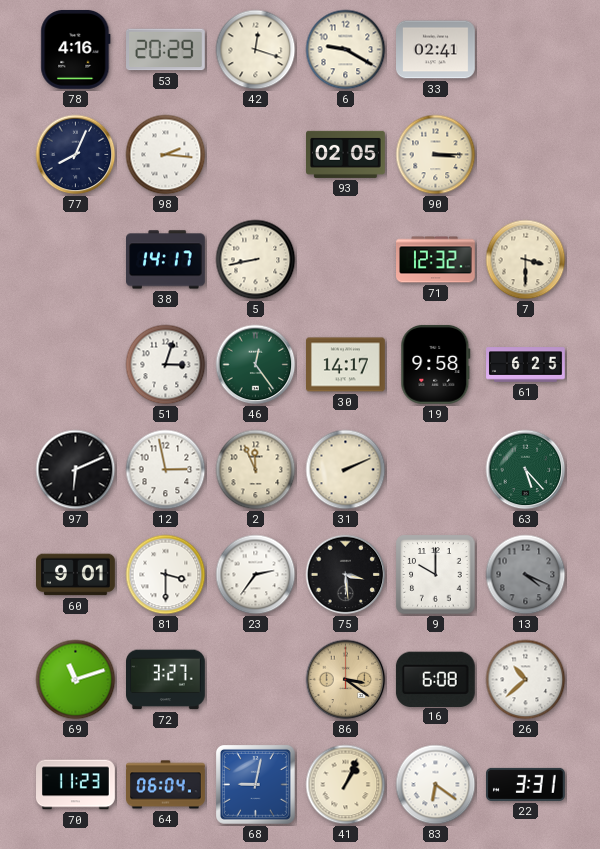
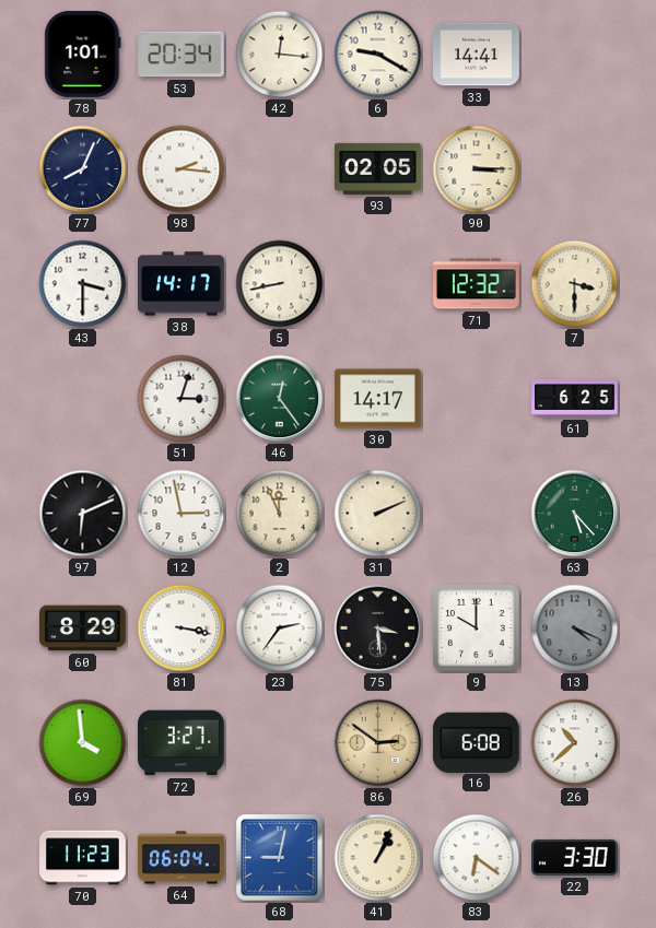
78: 4:16 -> 1:01 (83, 54)
53: 20:29 -> 20:34 (181, 55)
42: 12:18 -> 12:16 (280, 55)
33: 02:41 -> 14:41 (477, 55)
43: none -> 3:30 (83, 284)
19: 9:58 -> none (436, 364)
60: 9:01 -> 8:29 (83, 629)
81: 3:30 -> 3:17 (181, 629)
69: 11:12 -> 3:59 (83, 743)
86: 3:21 -> 2:51 (378, 743)
22: 3:31 -> 3:30 (575, 857)
